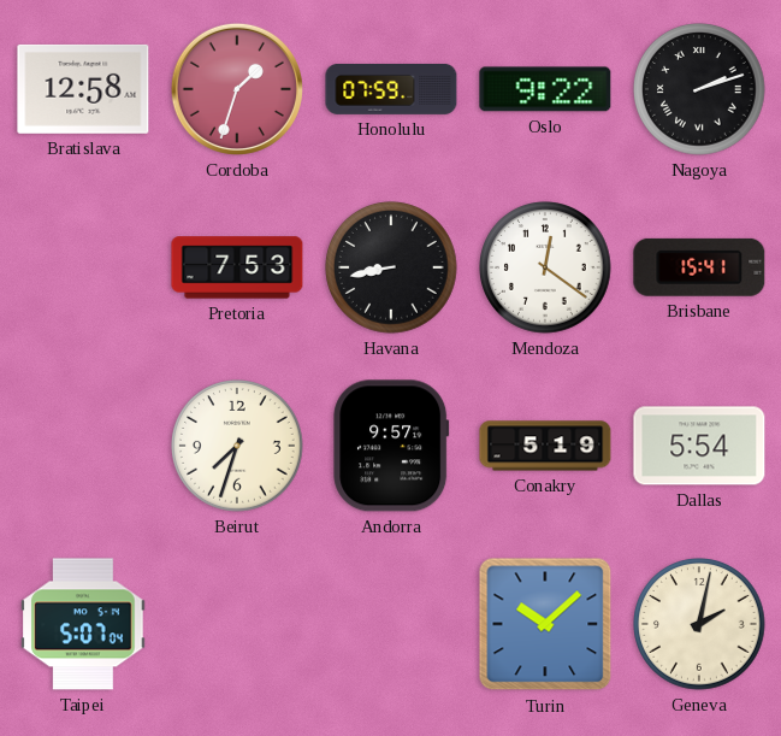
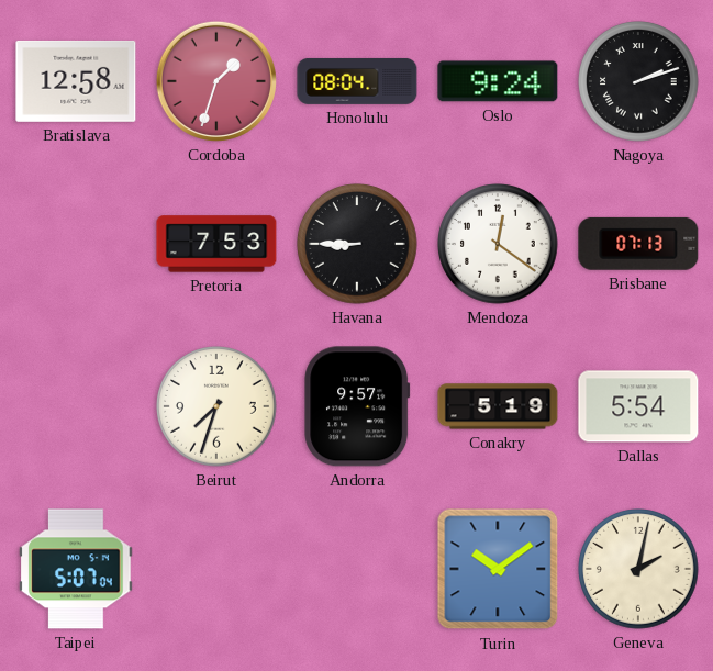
Honolulu: 07:59 -> 08:04 (357, 81)
Oslo: 9:22 -> 9:24 (498, 81)
Havana: 8:43 -> 8:45 (357, 244)
Brisbane: 15:41 -> 07:13 (638, 244)
Turin: 10:08 -> 10:09 (498, 569)
